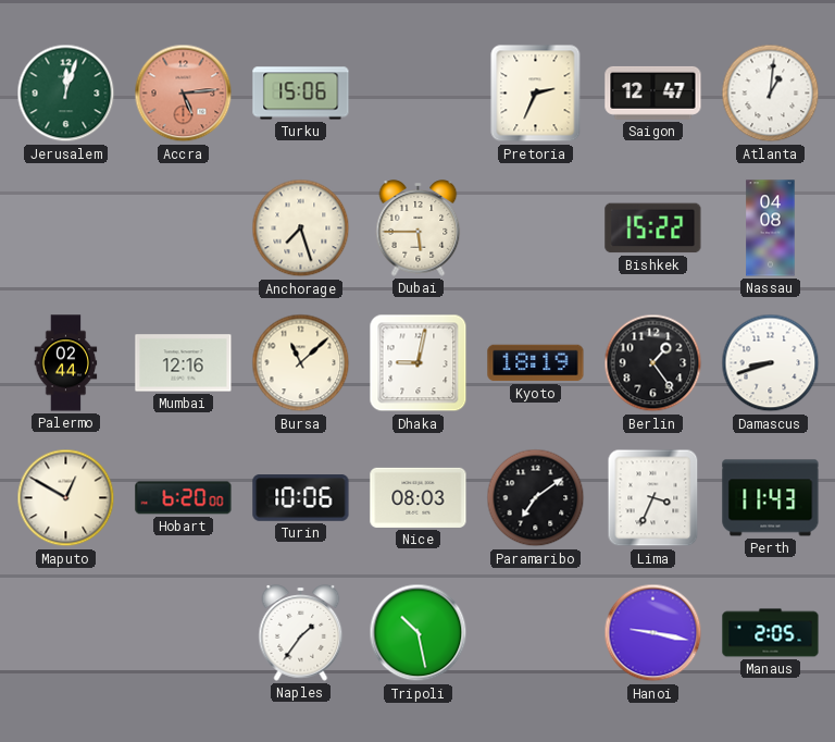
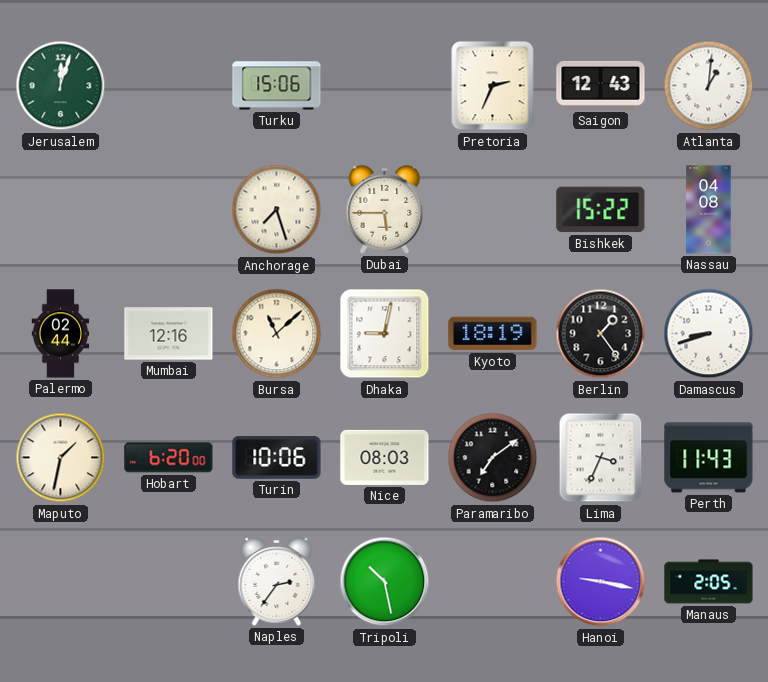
Accra: 5:14 -> none (184, 94)
Saigon: 12:47 -> 12:43 (601, 85)
Maputo: 12:50 -> 1:32 (61, 458)
Naples: 1:36 -> 2:36 (277, 582)
